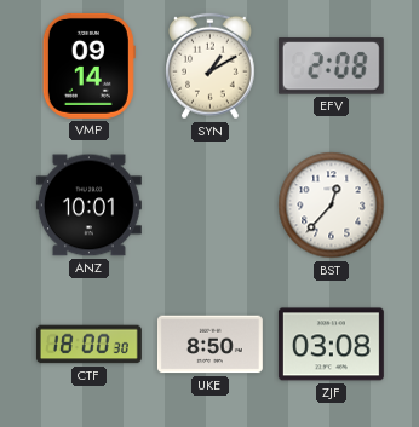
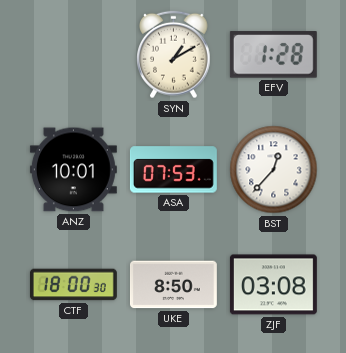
VMP: 09:14 -> none (88, 65)
EFV: 2:08 -> 1:28 (273, 55)
ASA: none -> 07:53 (173, 170)
